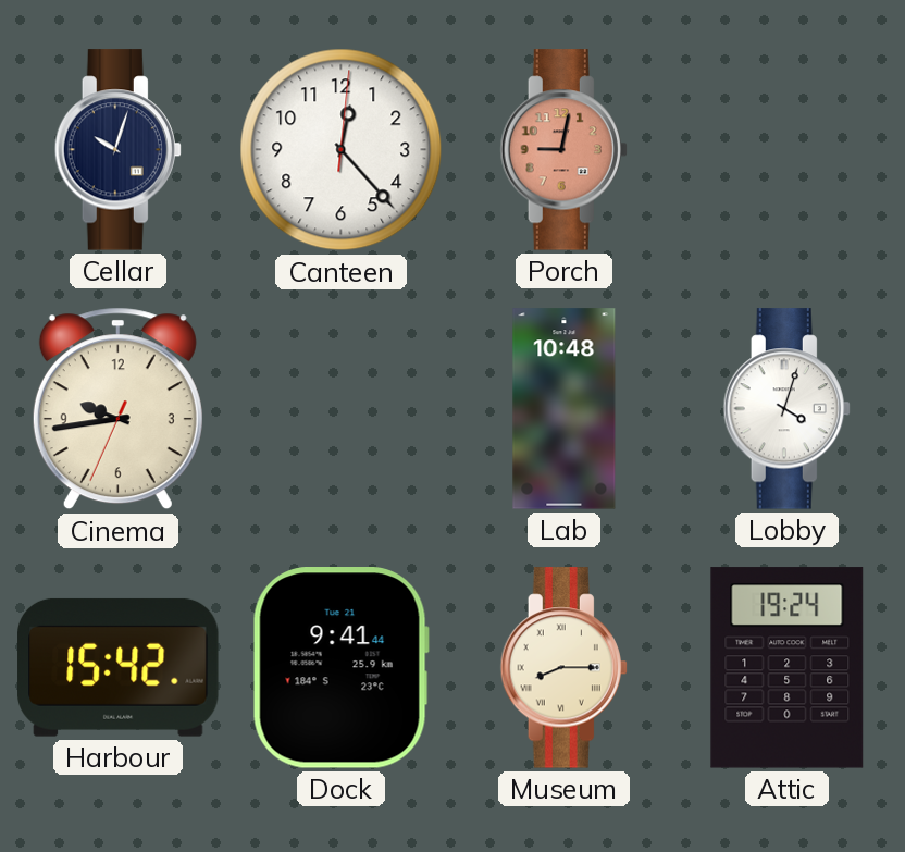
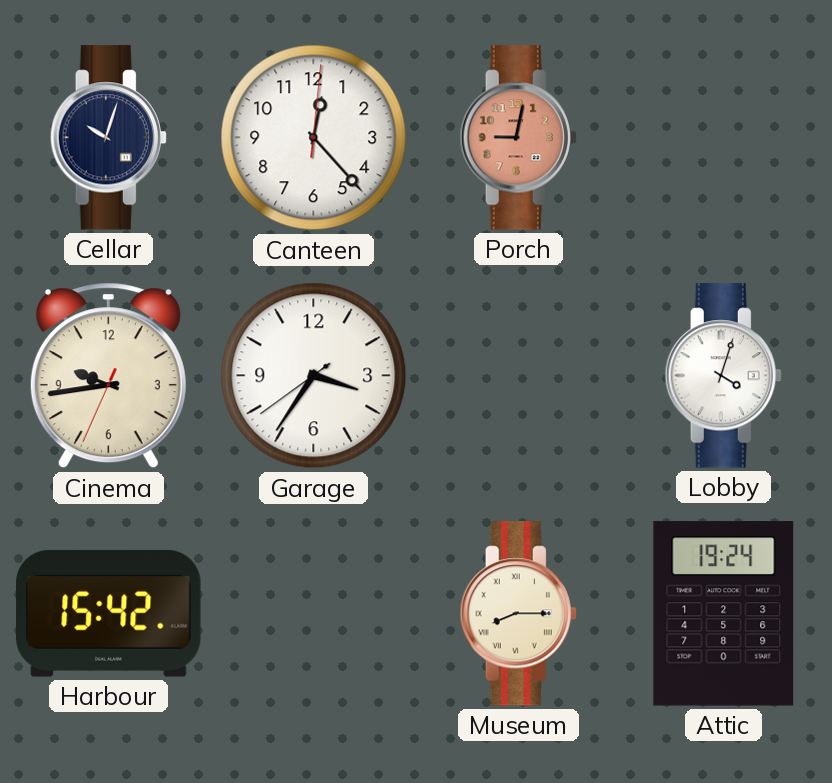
Garage: none -> 3:35 (314, 376)
Lab: 10:48 -> none (565, 409)
Dock: 9:41 -> none (340, 668)
